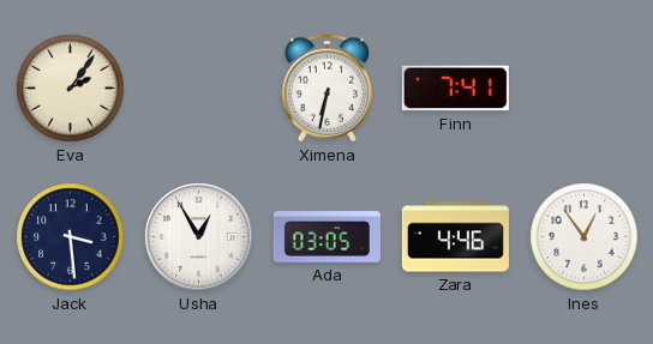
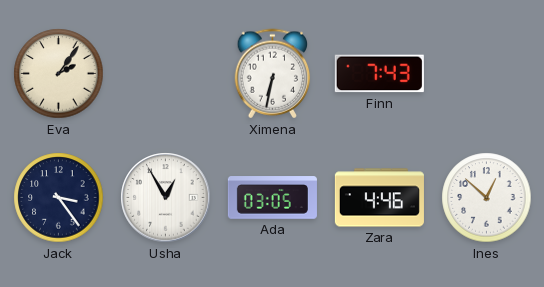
Finn: 7:41 -> 7:43 (379, 74)
Jack: 3:29 -> 3:24 (59, 198)
Ines: 12:54 -> 12:52 (487, 198)
